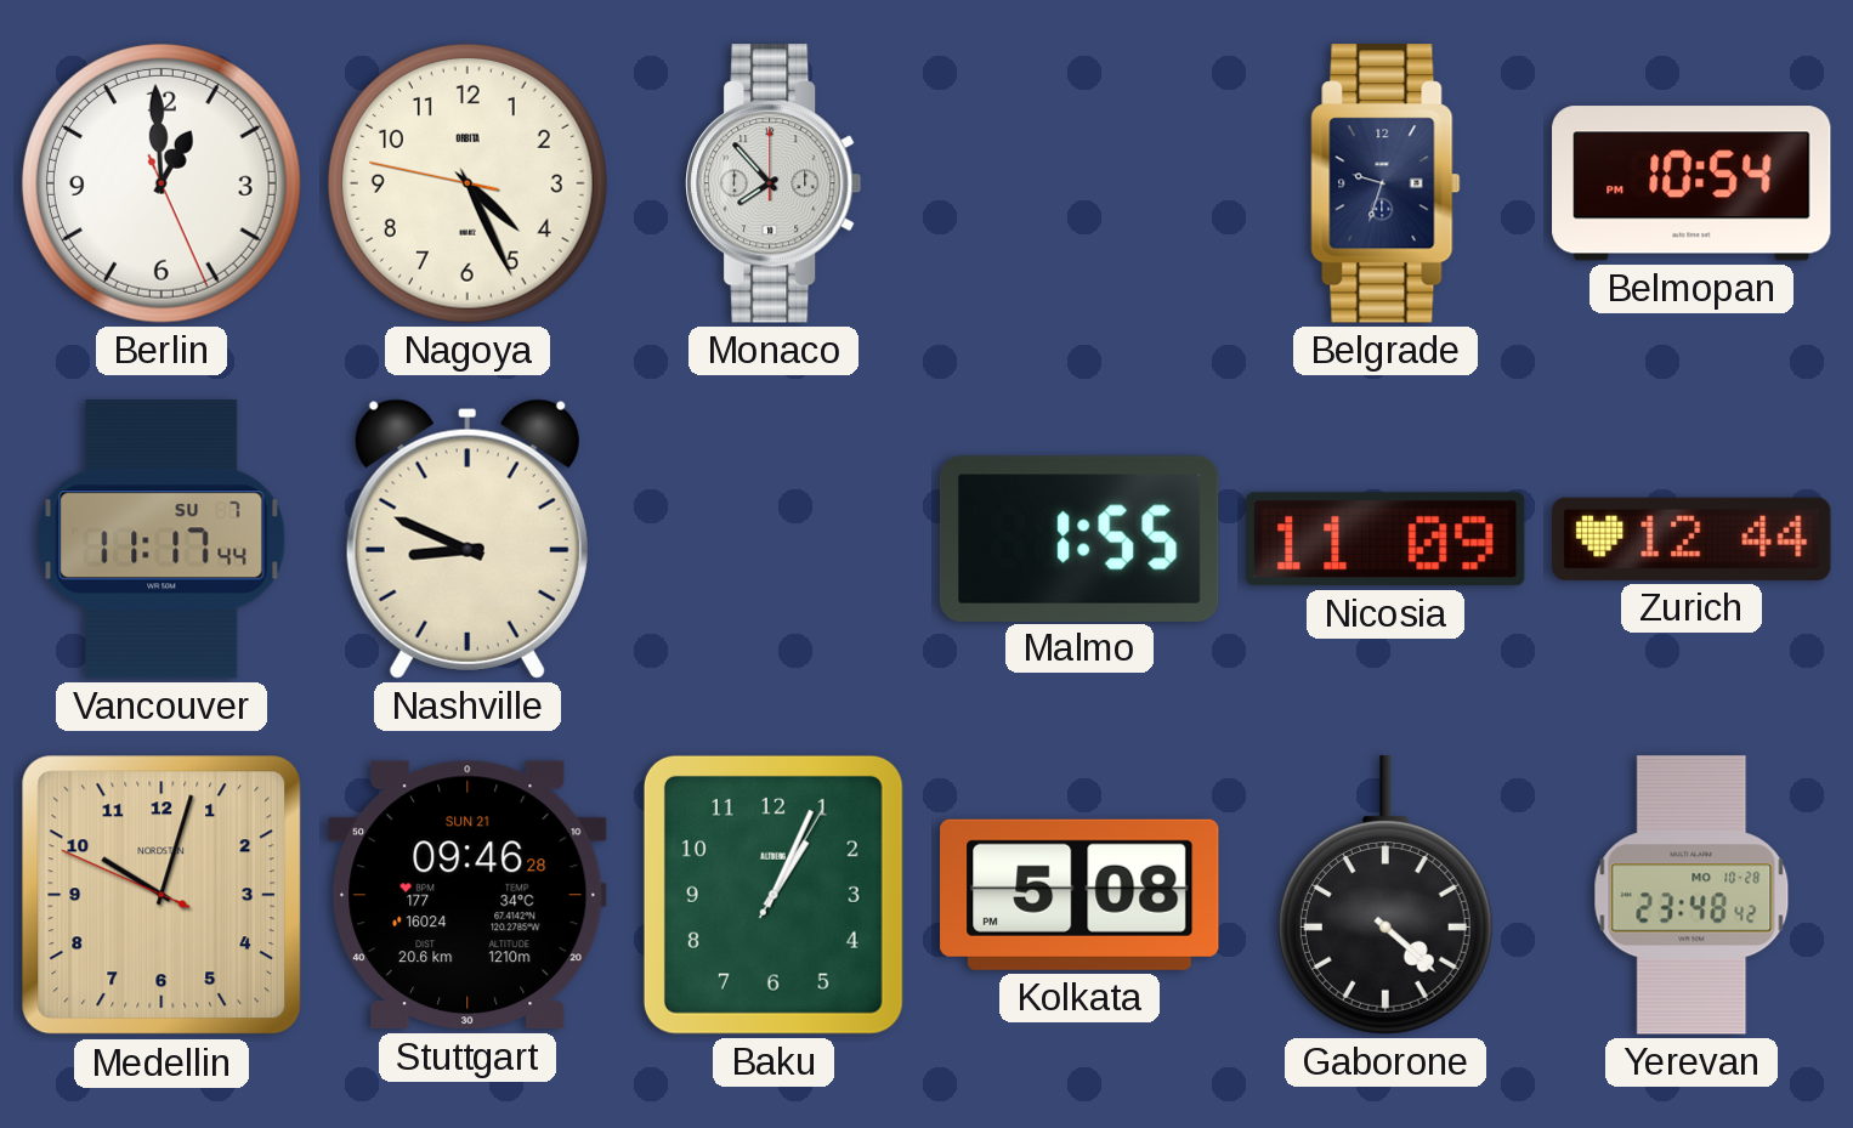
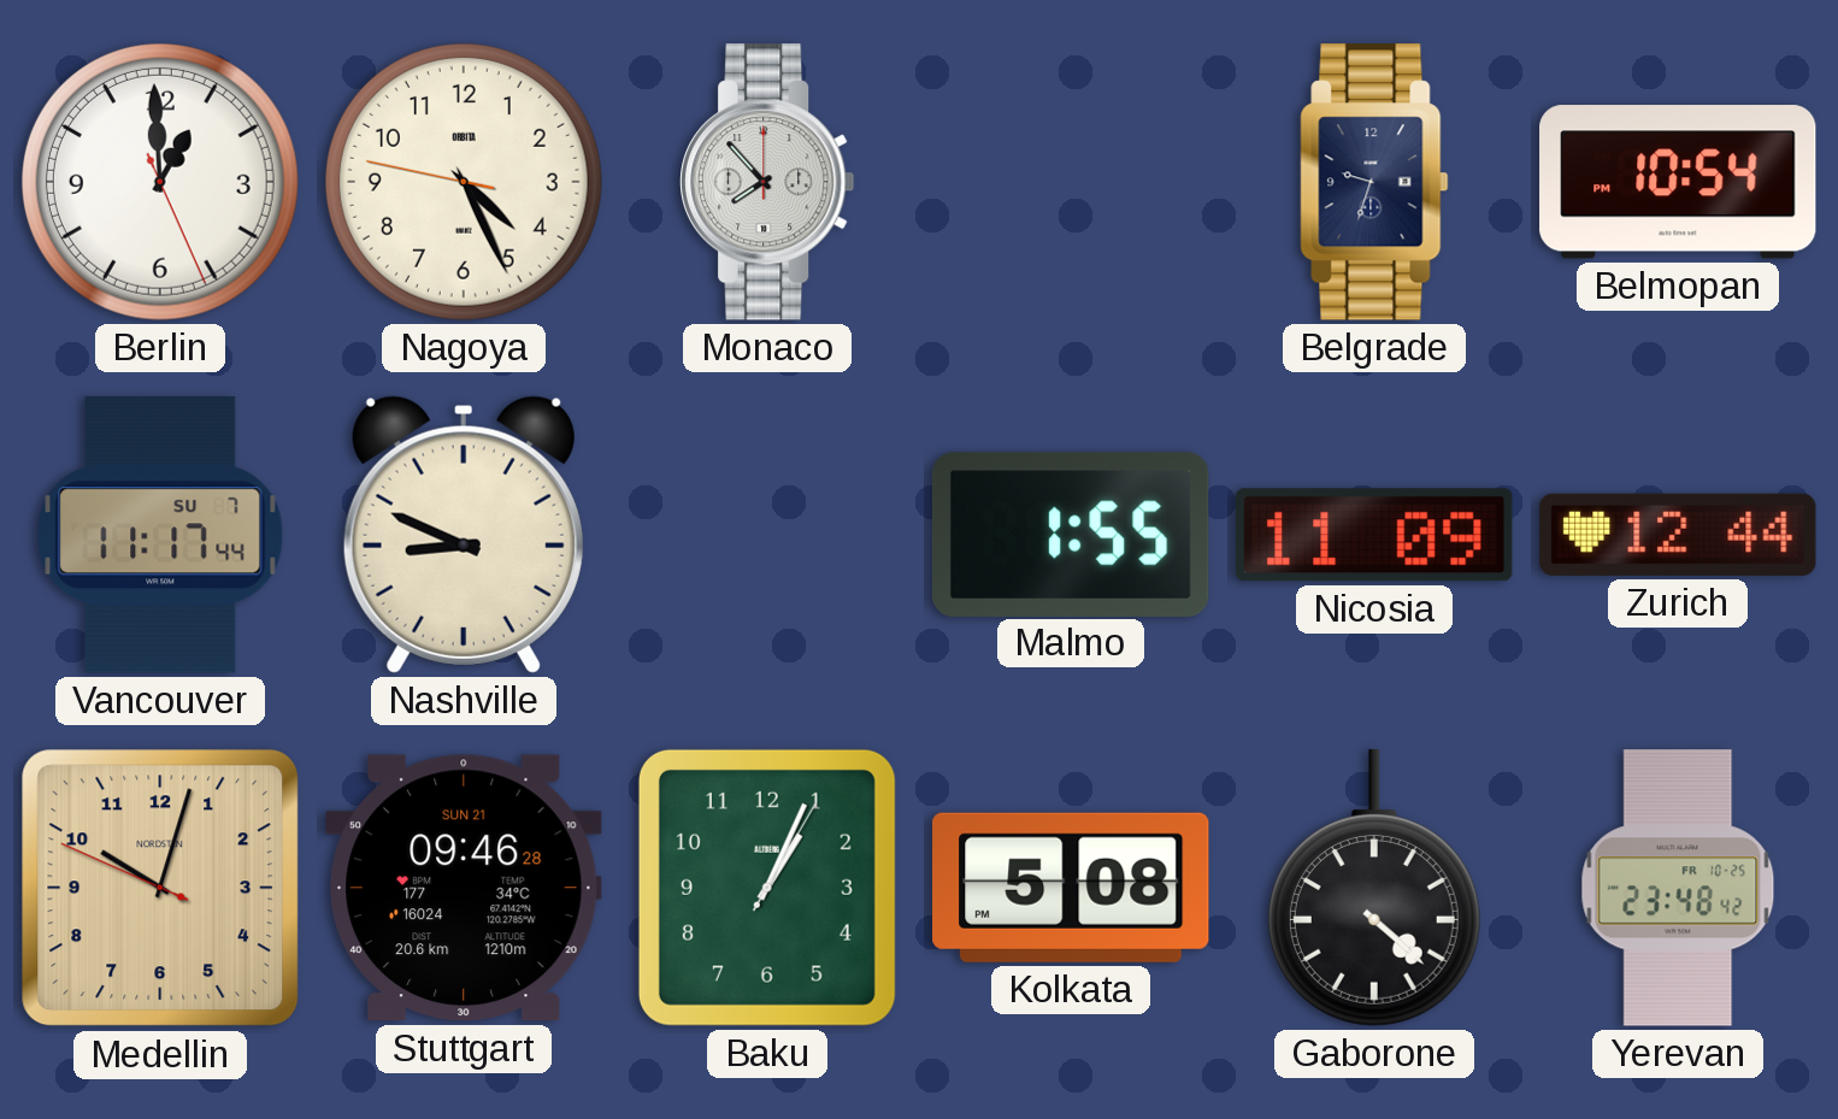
Yerevan date: MO 10-28 -> FR 10-25 (1678, 888)
